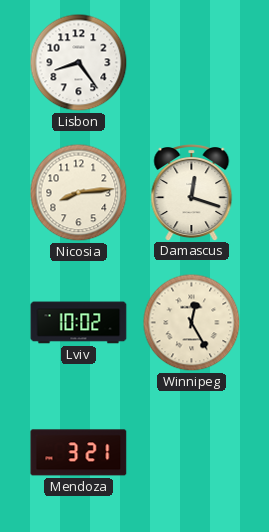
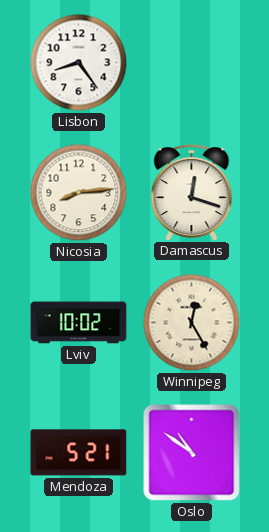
Mendoza: 3:21 -> 5:21 (79, 453)
Oslo: none -> 10:51 (192, 453)
